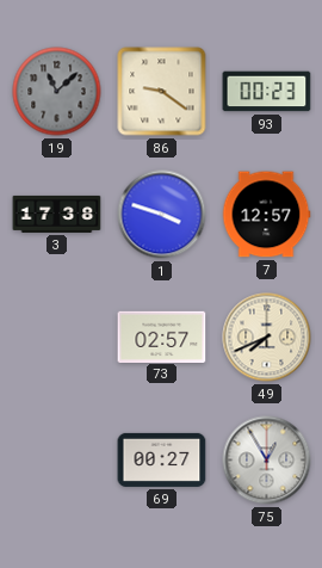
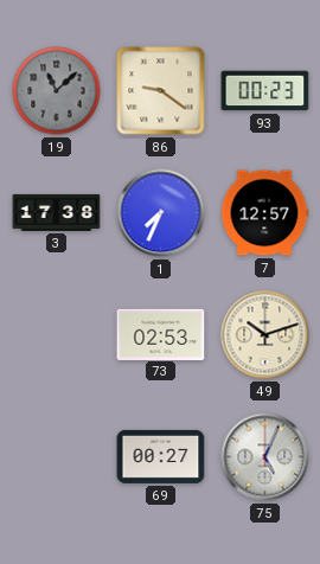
1: 3:48 -> 7:34 (161, 213)
73: 02:57 -> 02:53 (161, 334)
49: 7:41 -> 10:12 (265, 335)
75: 12:55 -> 5:04 (265, 457)
